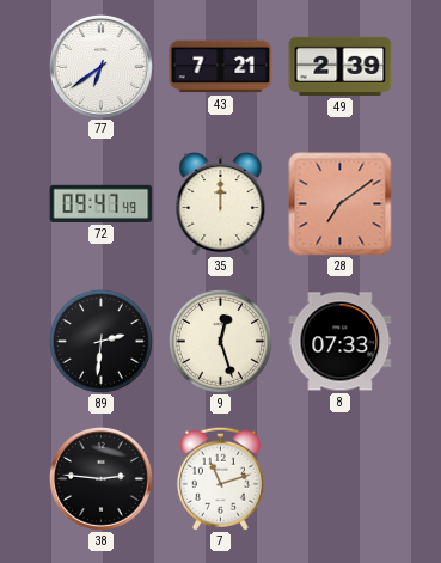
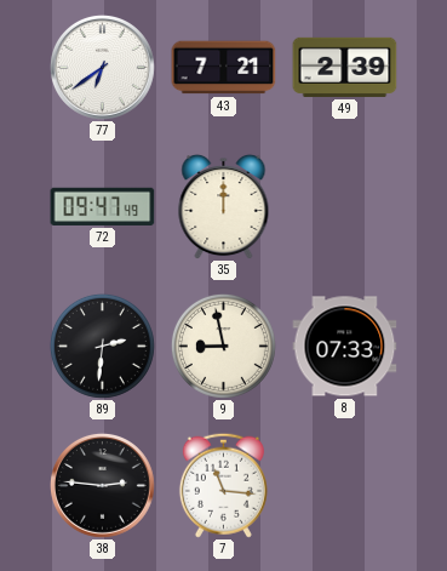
28: 7:09 -> none (341, 204)
9: 12:27 -> 8:58 (223, 346)
7: 11:12 -> 11:16 (223, 485)
